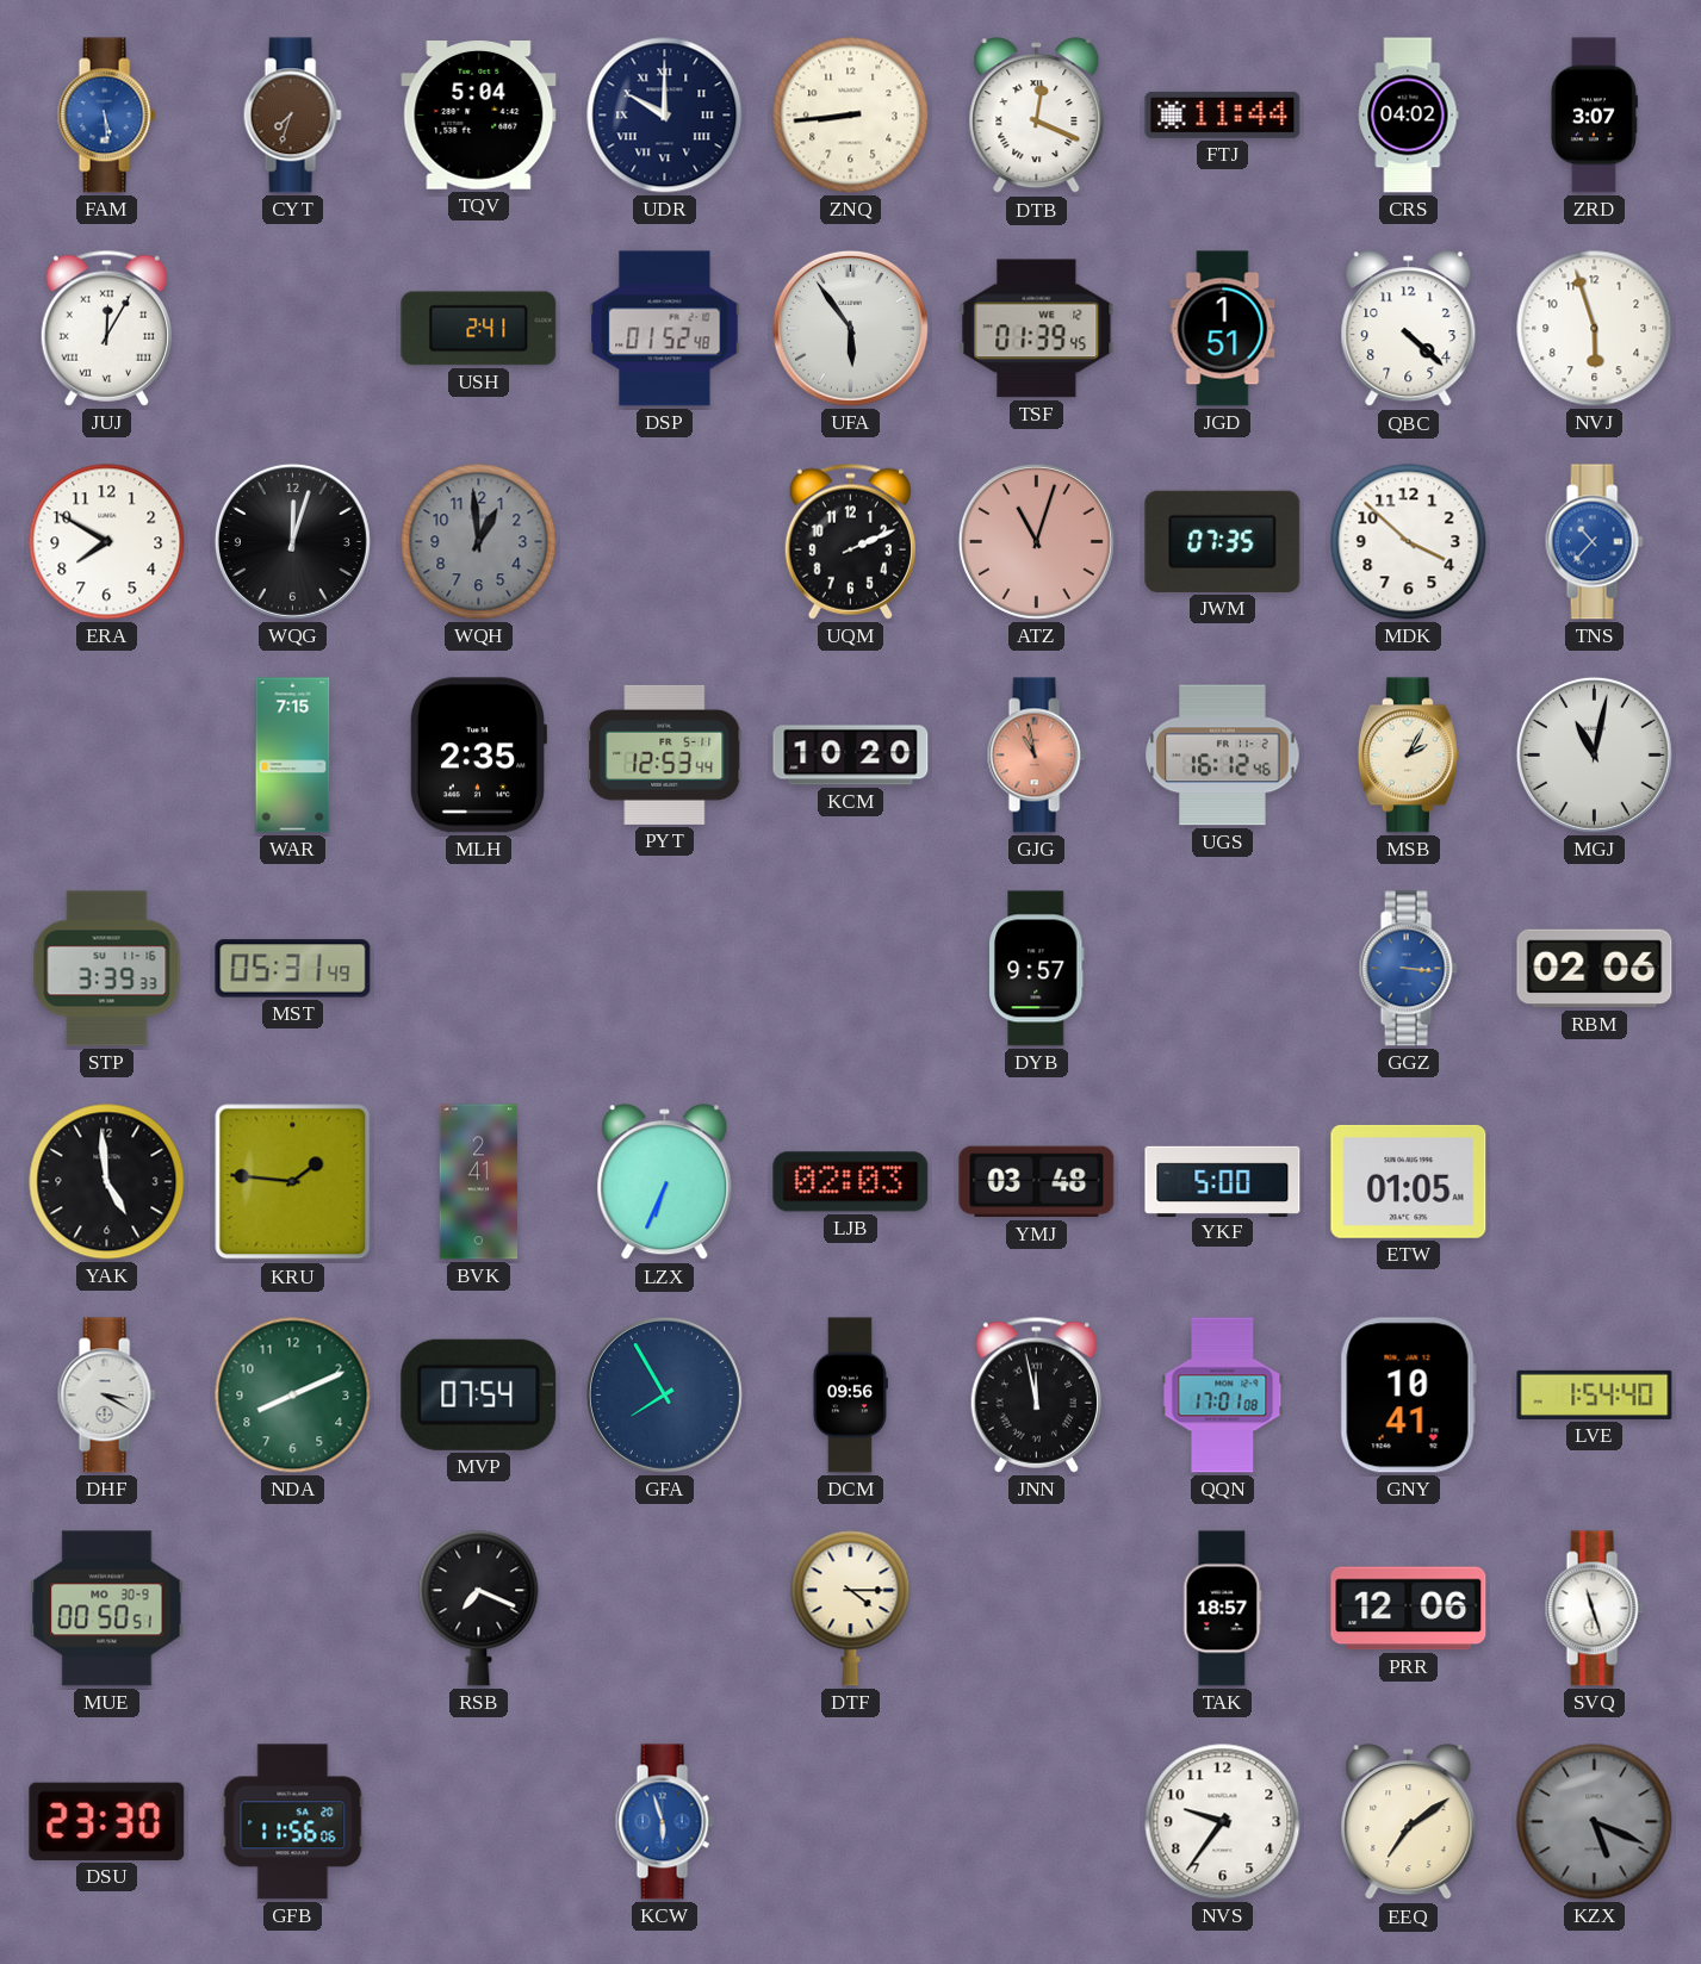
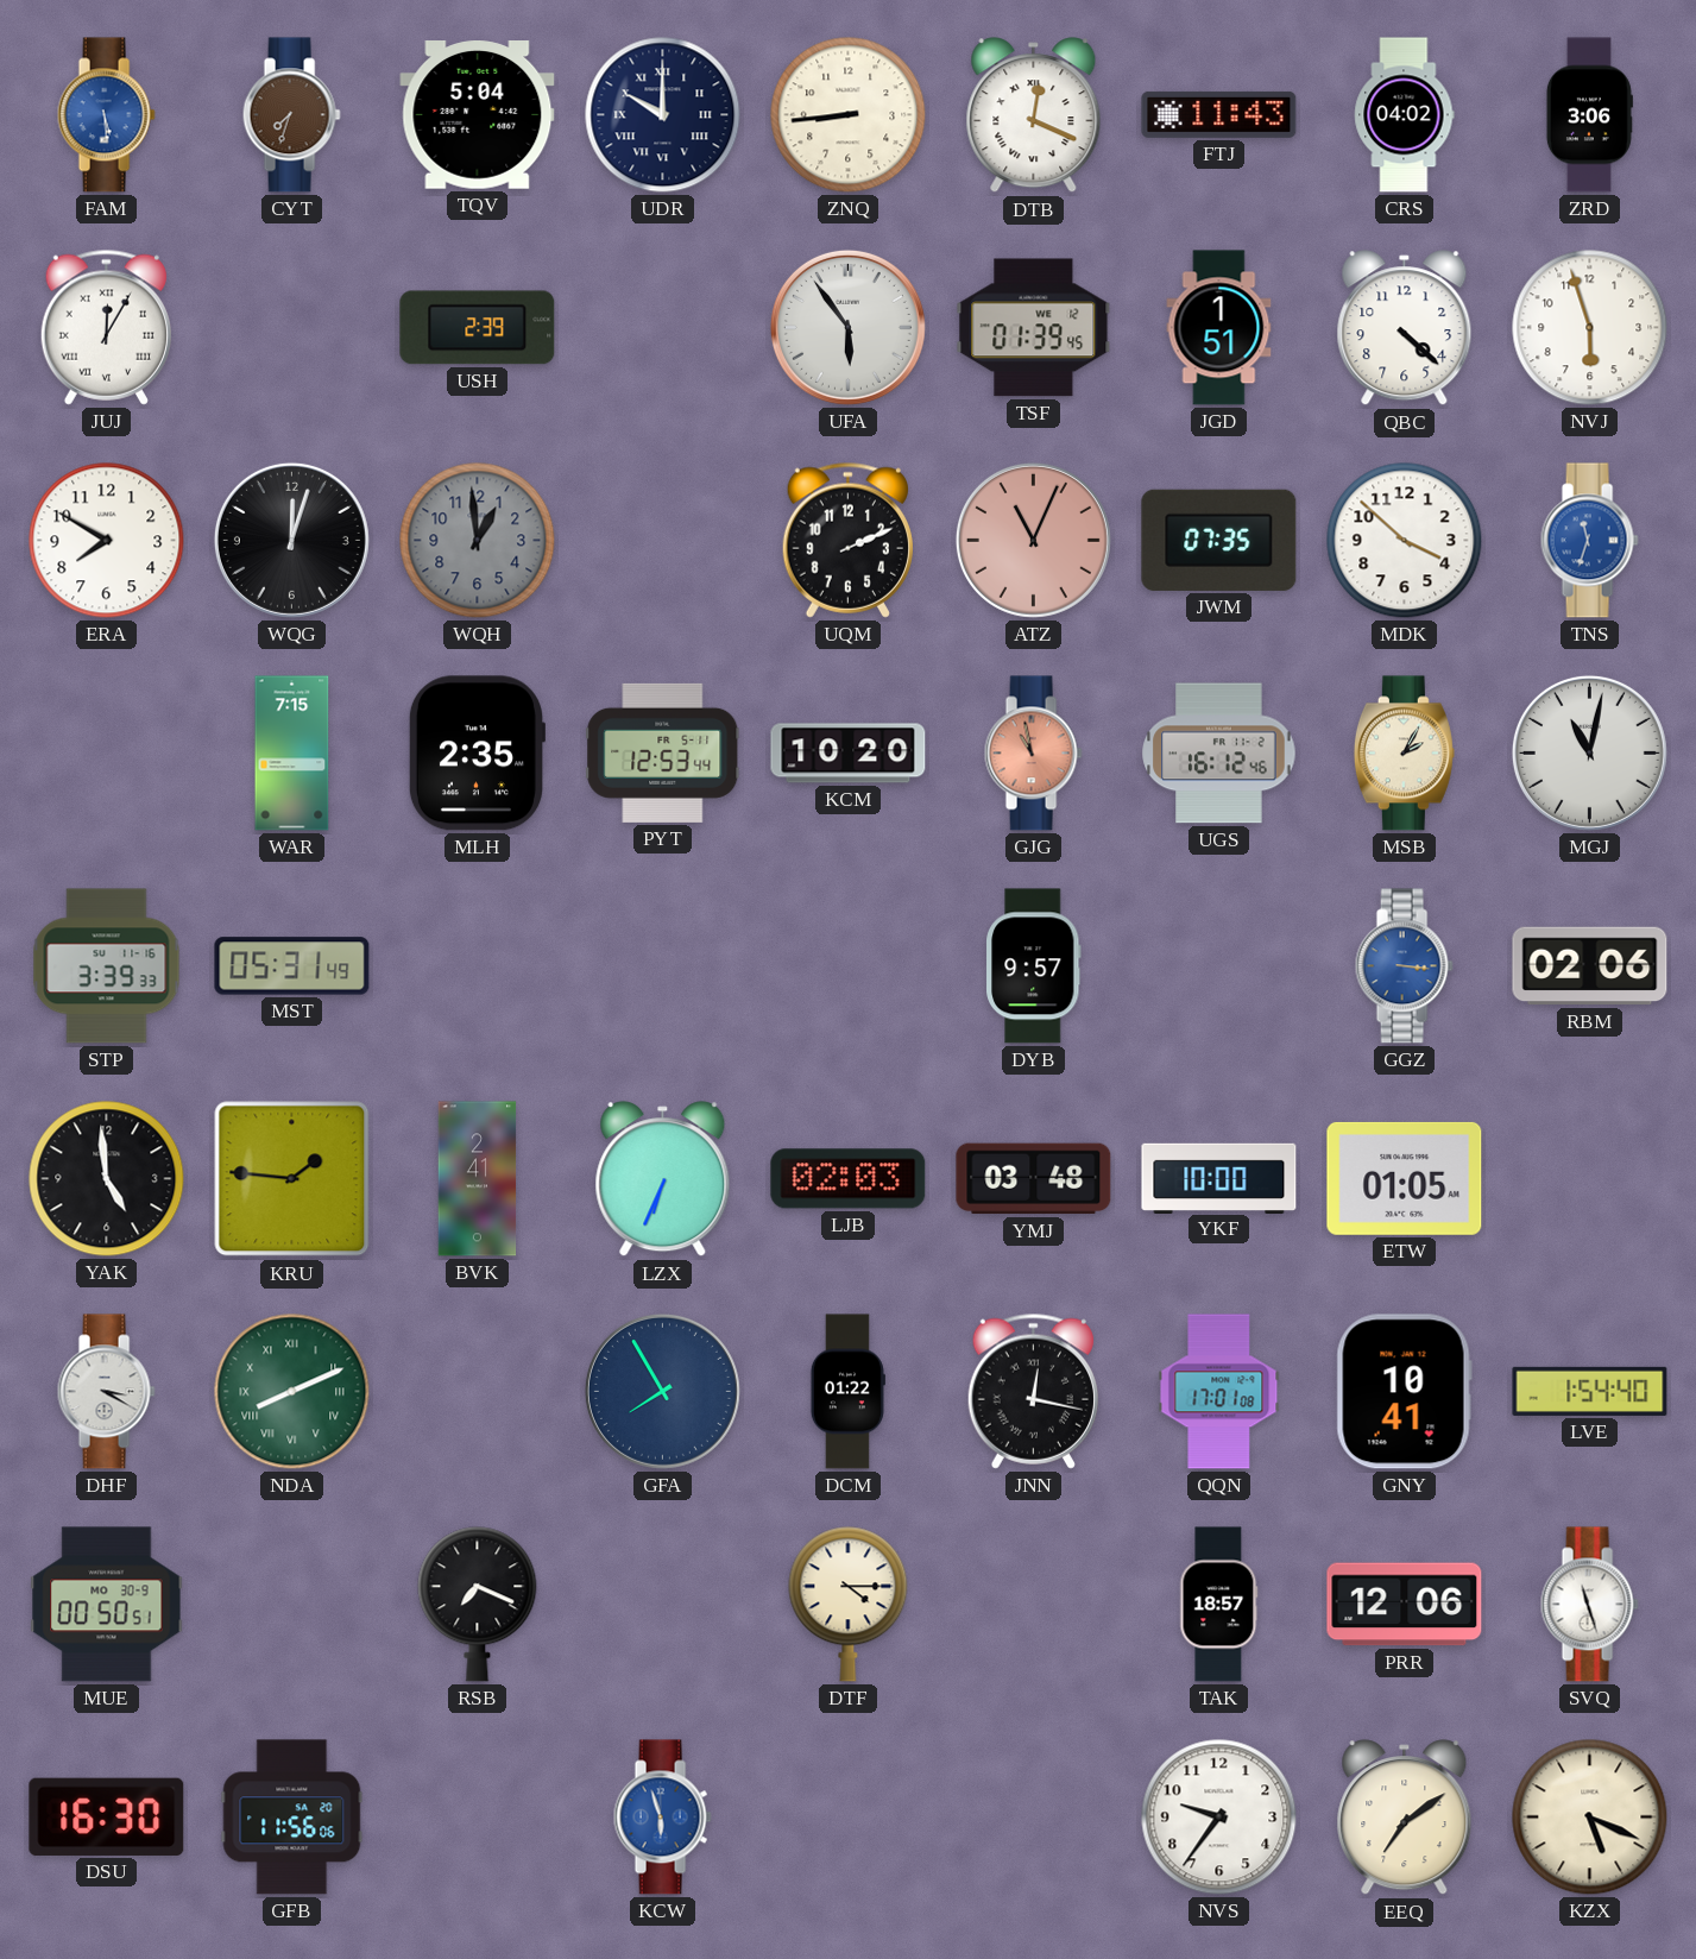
FTJ: 11:44 -> 11:43 (1219, 114)
ZRD: 3:07 -> 3:06 (1589, 115)
USH: 2:41 -> 2:39 (478, 328)
DSP: 01:52 -> none (665, 329)
ATZ: 11:03 -> 11:04 (1033, 540)
TNS: 10:37 -> 11:33 (1589, 541)
YKF: 5:00 -> 10:00 (1219, 1178)
NDA numerals: Arabic -> Roman (292, 1392)
MVP: 07:54 -> none (479, 1394)
DCM: 09:56 -> 01:22 (847, 1392)
JNN: 11:58 -> 12:17 (1033, 1391)
DSU: 23:30 -> 16:30 (107, 1816)
KZX dial: grey -> cream (1590, 1818)
